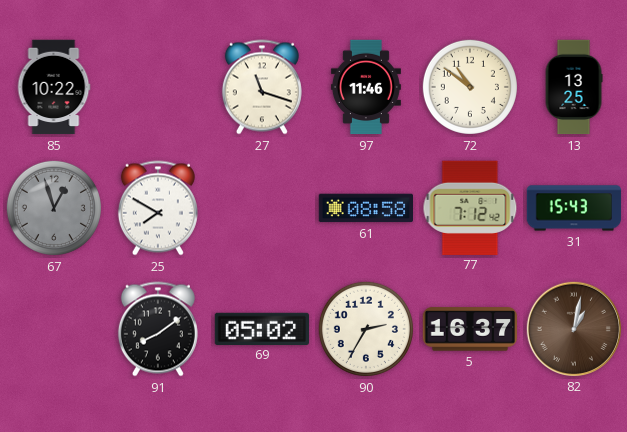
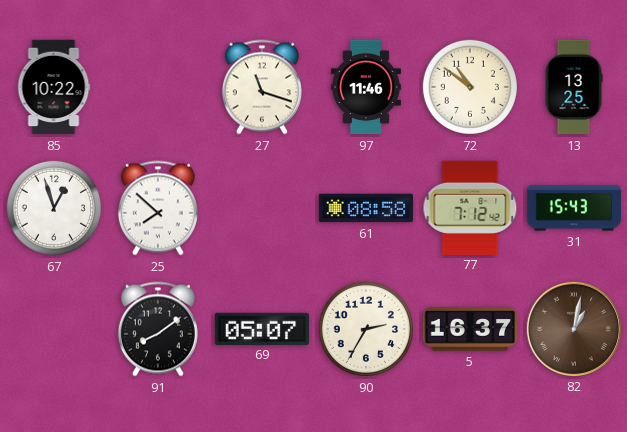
67 dial: grey -> white (54, 208)
25: 7:50 -> 7:52 (158, 208)
69: 05:02 -> 05:07 (261, 328)
